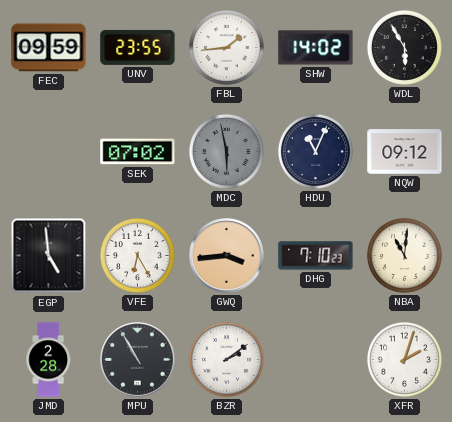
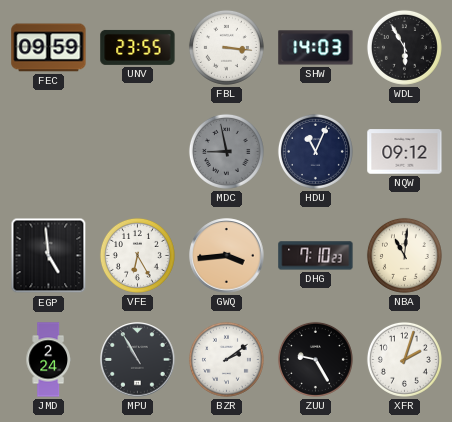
FBL: 1:44 -> 3:16 (226, 47)
SHW: 14:02 -> 14:03 (316, 48)
SEK: 07:02 -> none (138, 152)
MDC: 5:58 -> 8:58 (226, 151)
JMD: 2:28 -> 2:24 (48, 360)
ZUU: none -> 9:25 (315, 359)
